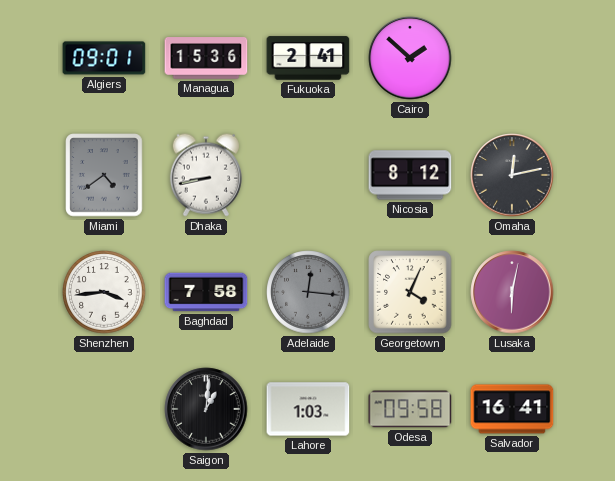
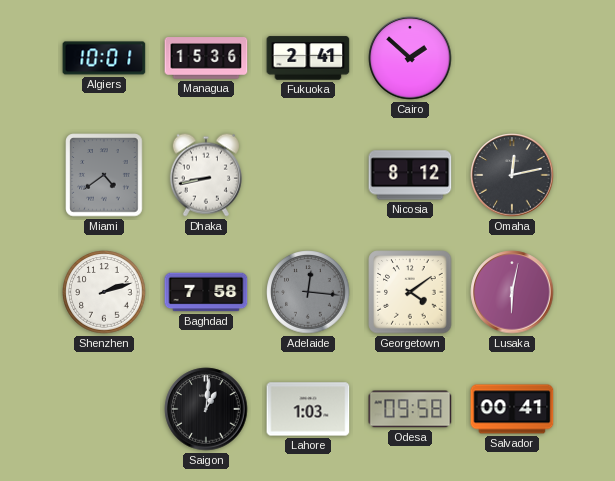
Algiers: 09:01 -> 10:01 (104, 58)
Shenzhen: 3:44 -> 2:12 (104, 292)
Georgetown: 4:04 -> 4:09 (410, 292)
Salvador: 16:41 -> 00:41 (512, 409)
